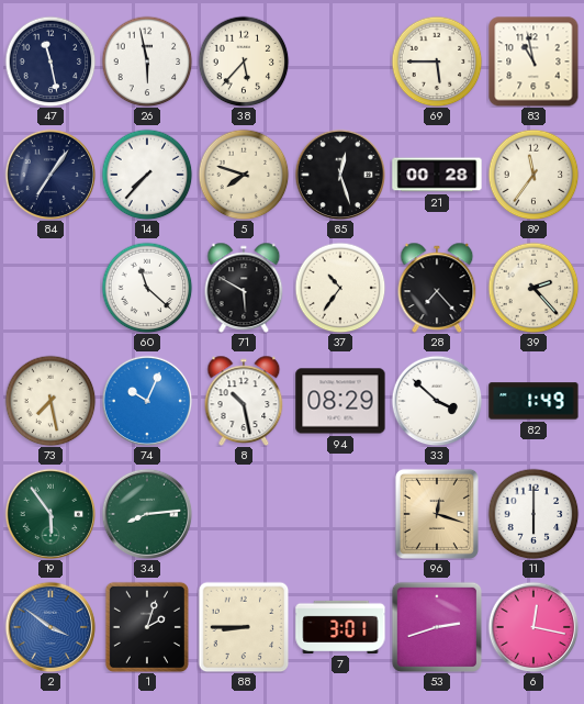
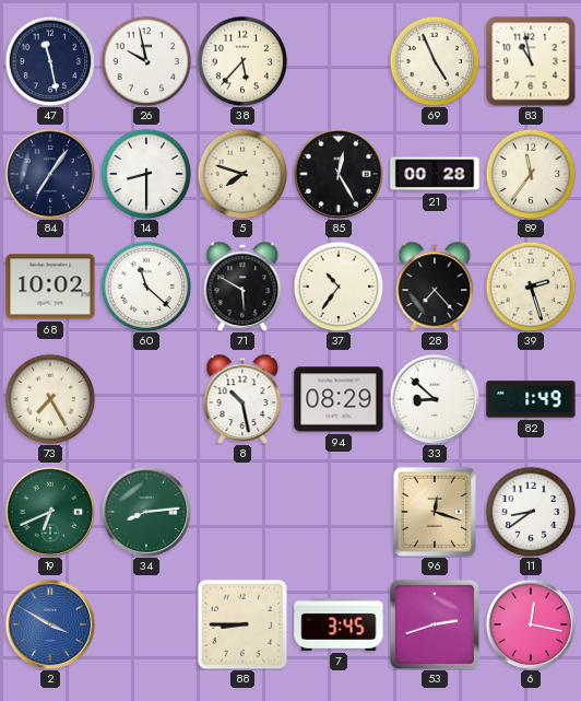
26: 5:58 -> 9:58 (146, 61)
69: 5:45 -> 4:56 (435, 61)
14: 7:37 -> 8:30 (146, 174)
85: 12:27 -> 12:25 (339, 174)
68: none -> 10:02 (50, 287)
39: 2:23 -> 2:27 (531, 287)
73: 7:28 -> 7:25 (50, 399)
74: 10:04 -> none (147, 401)
33: 3:52 -> 8:52 (435, 399)
19: 5:54 -> 6:41 (50, 512)
11: 6:00 -> 8:39 (531, 512)
2: 3:51 -> 3:50 (50, 624)
1: 2:03 -> none (147, 627)
7: 3:01 -> 3:45 (339, 624)
